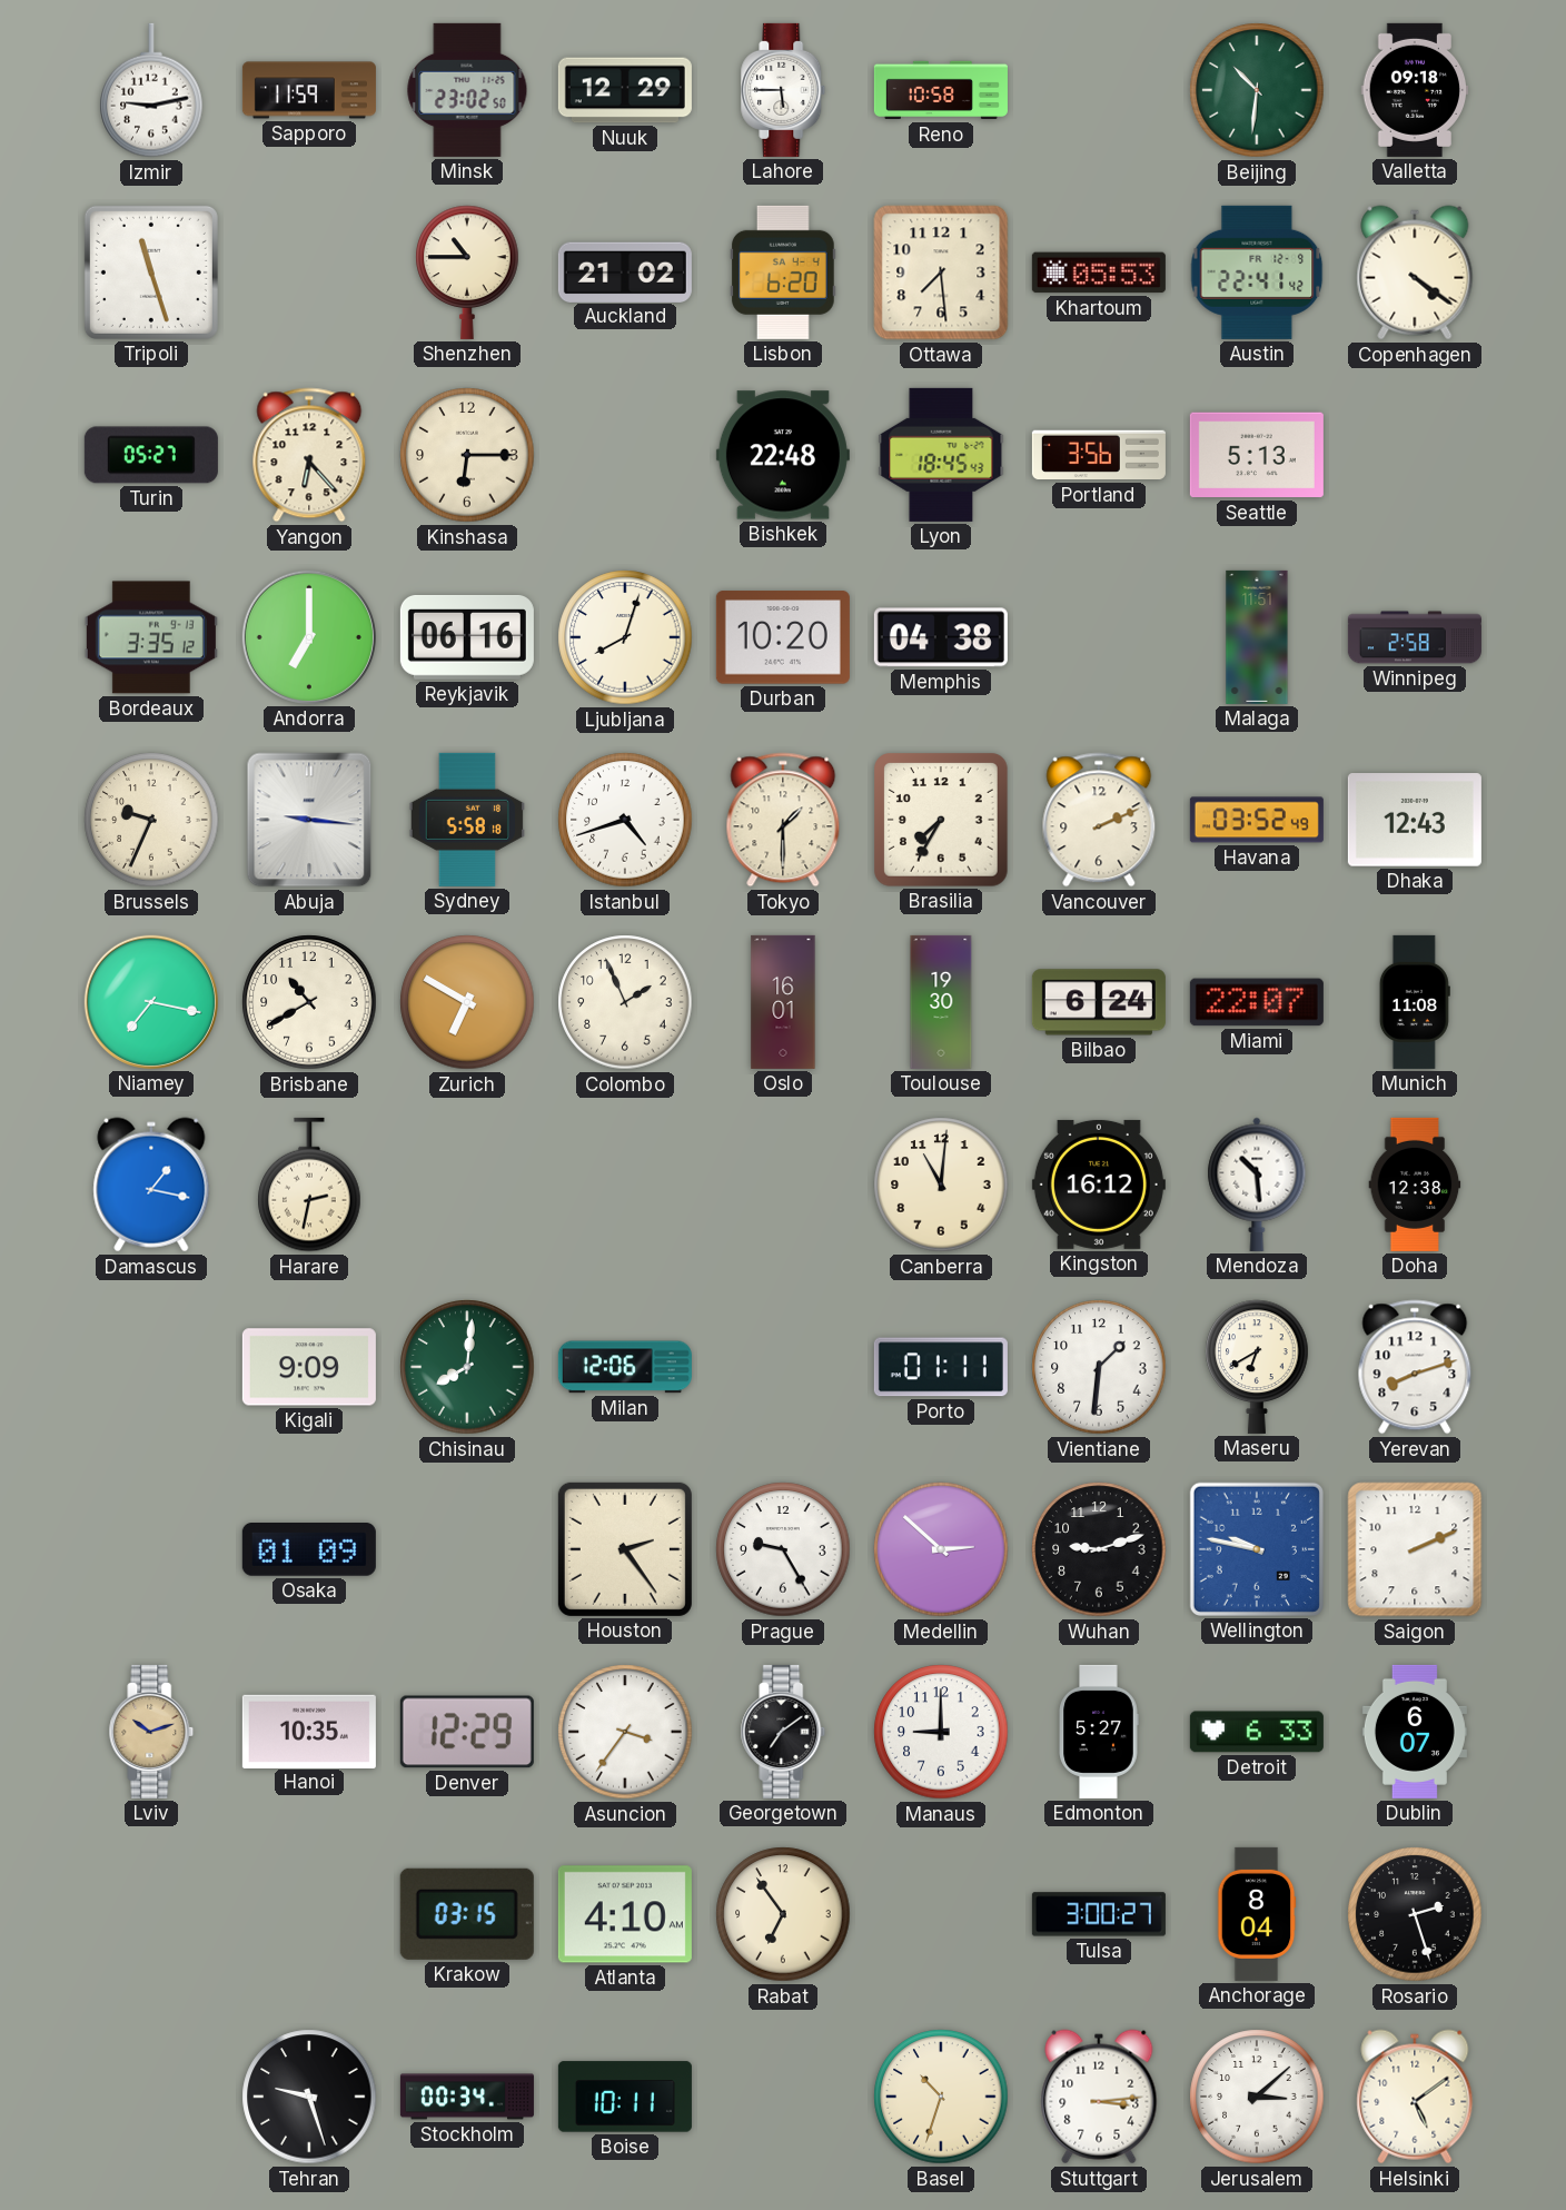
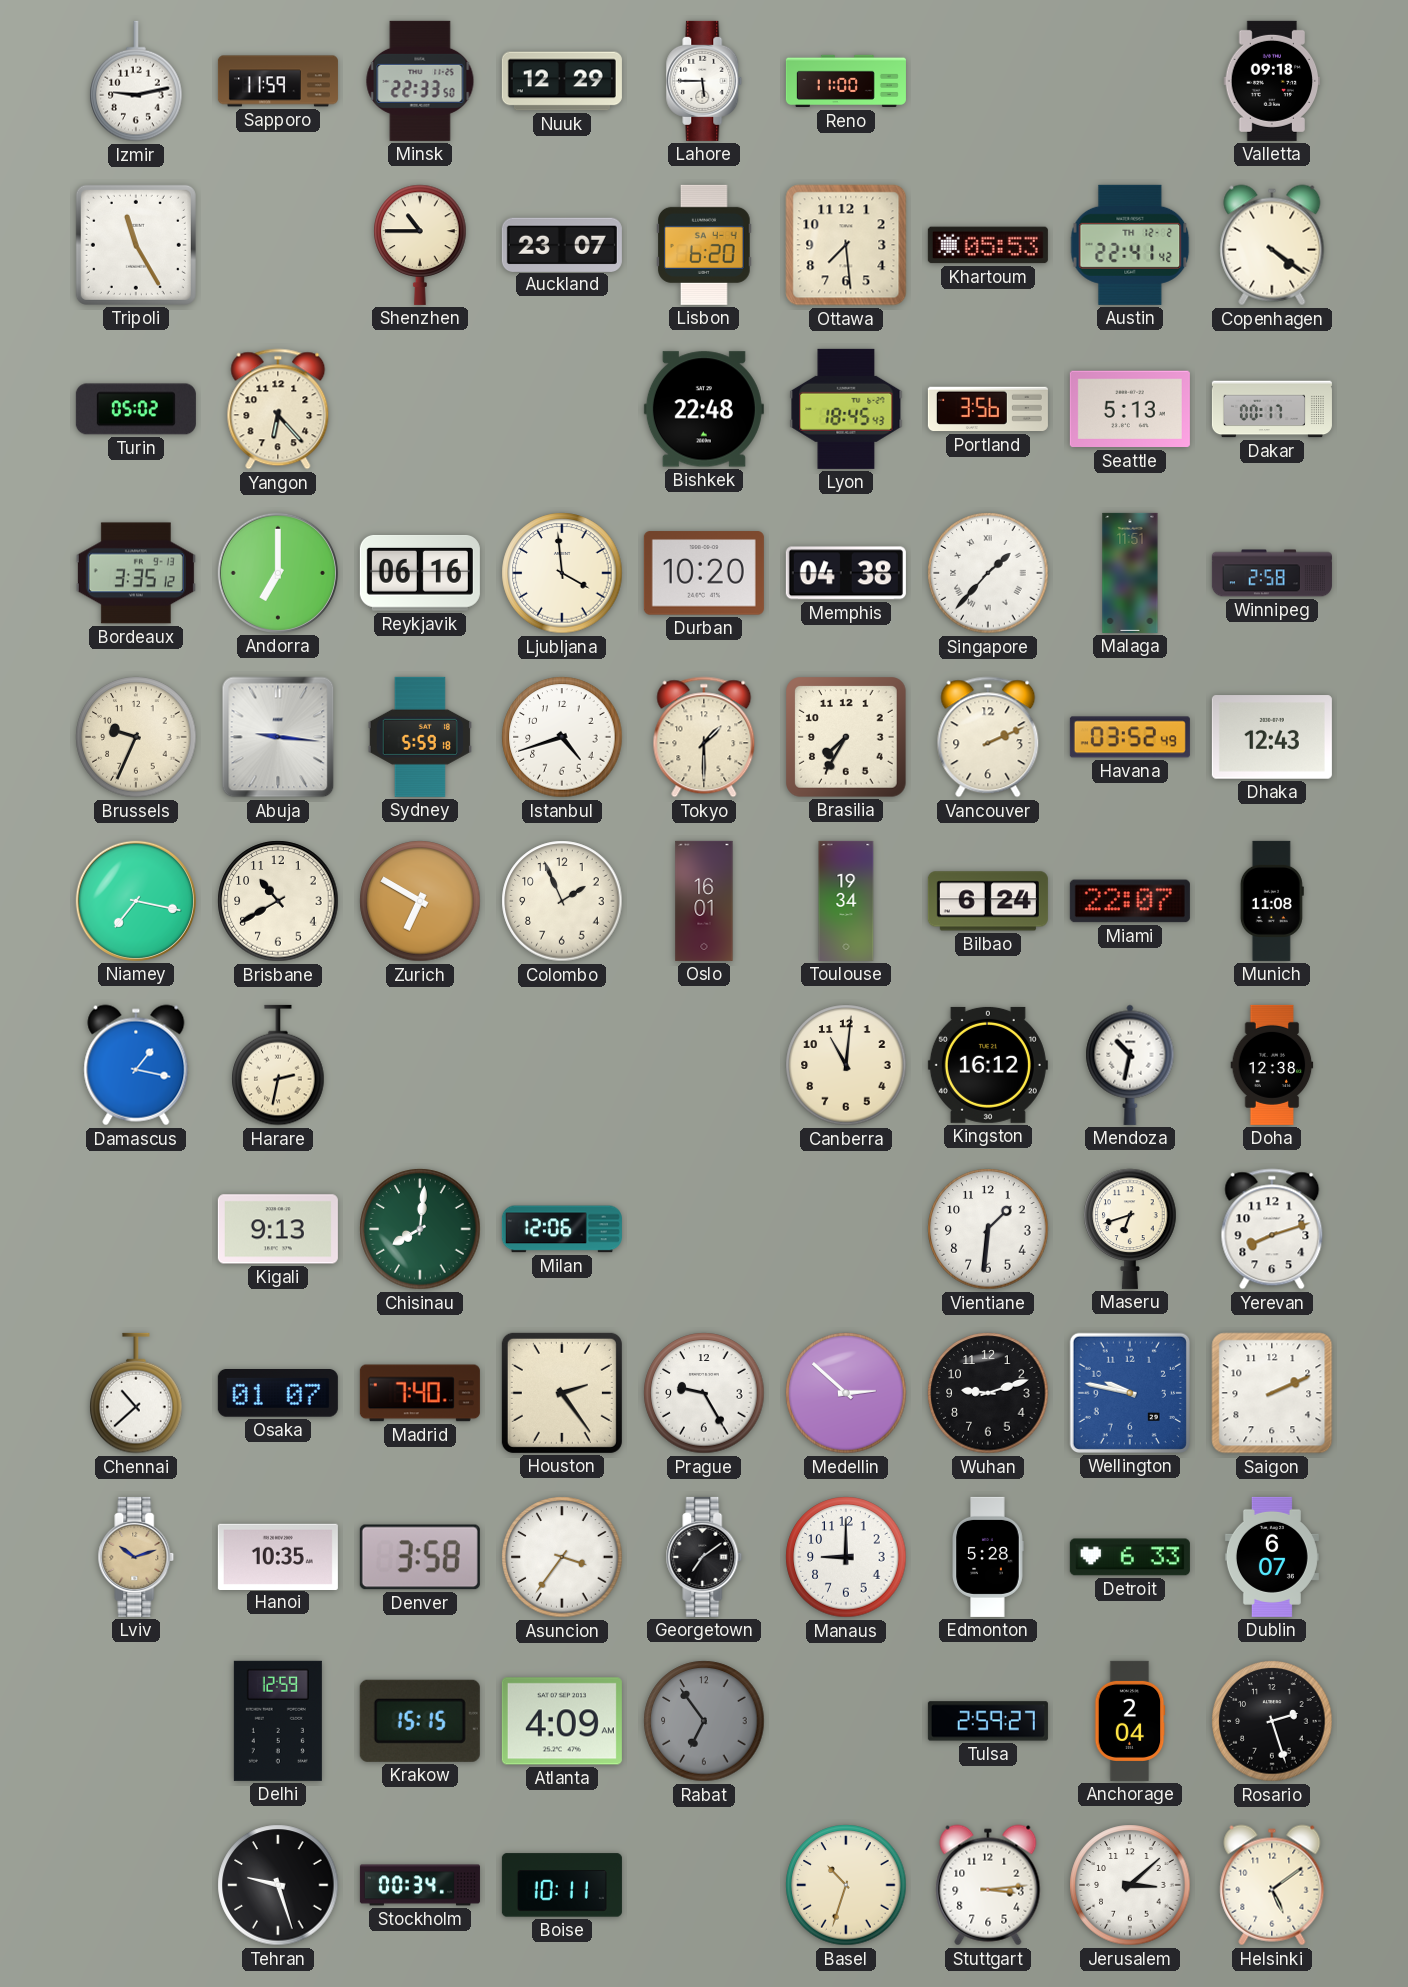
Minsk: 23:02 -> 22:33 (420, 81)
Reno: 10:58 -> 11:00 (846, 81)
Beijing: 10:31 -> none (1257, 90)
Tripoli: 11:27 -> 11:25 (136, 245)
Auckland: 21:02 -> 23:07 (562, 244)
Austin date: FR 12-9 -> TH 12-2 (1130, 245)
Turin: 05:27 -> 05:02 (136, 409)
Kinshasa: 6:15 -> none (467, 455)
Dakar: none -> 00:17 (1272, 409)
Ljubljana: 8:03 -> 3:59 (562, 573)
Singapore: none -> 1:37 (988, 573)
Sydney: 5:58 -> 5:59 (420, 737)
Toulouse: 19:30 -> 19:34 (846, 901)
Mendoza: 10:29 -> 10:32 (1130, 1065)
Kigali: 9:09 -> 9:13 (278, 1229)
Porto: 01:11 -> none (941, 1367)
Maseru: 6:40 -> 6:42 (1130, 1229)
Chennai: none -> 10:38 (136, 1393)
Osaka: 01:09 -> 01:07 (278, 1394)
Madrid: none -> 7:40 (420, 1393)
Denver: 12:29 -> 3:58 (420, 1557)
Edmonton: 5:27 -> 5:28 (988, 1557)
Delhi: none -> 12:59 (278, 1721)
Krakow: 03:15 -> 15:15 (420, 1721)
Atlanta: 4:10 -> 4:09 (562, 1721)
Rabat dial: cream -> grey (704, 1721)
Tulsa: 3:00 -> 2:59 (988, 1721)
Anchorage: 8:04 -> 2:04 (1130, 1721)
